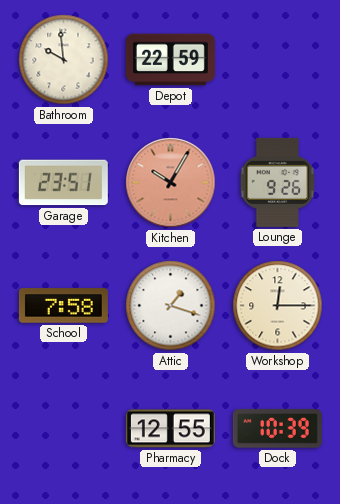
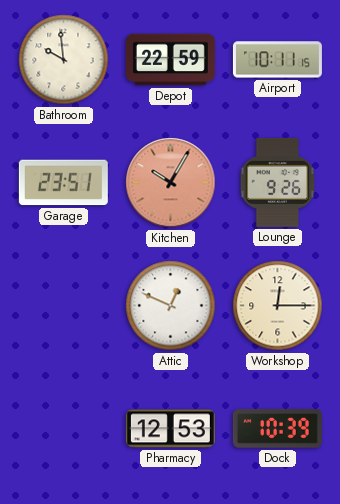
Airport: none -> 10:11 (277, 60)
School: 7:58 -> none (63, 306)
Attic: 1:18 -> 12:49 (171, 306)
Pharmacy: 12:55 -> 12:53 (170, 429)
